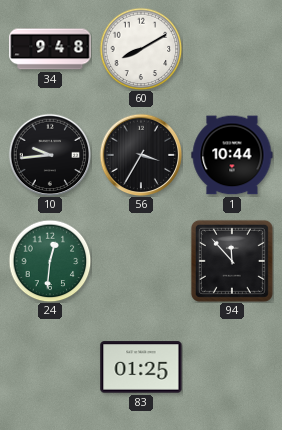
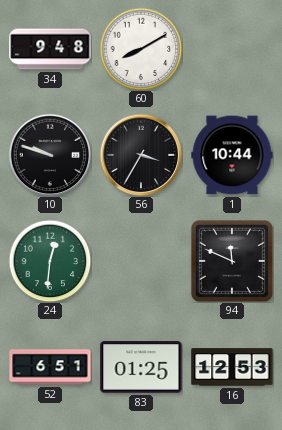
10: 9:44 -> 9:48 (50, 155)
94: 11:53 -> 11:49 (232, 261)
52: none -> 6:51 (50, 367)
16: none -> 12:53 (232, 367)
